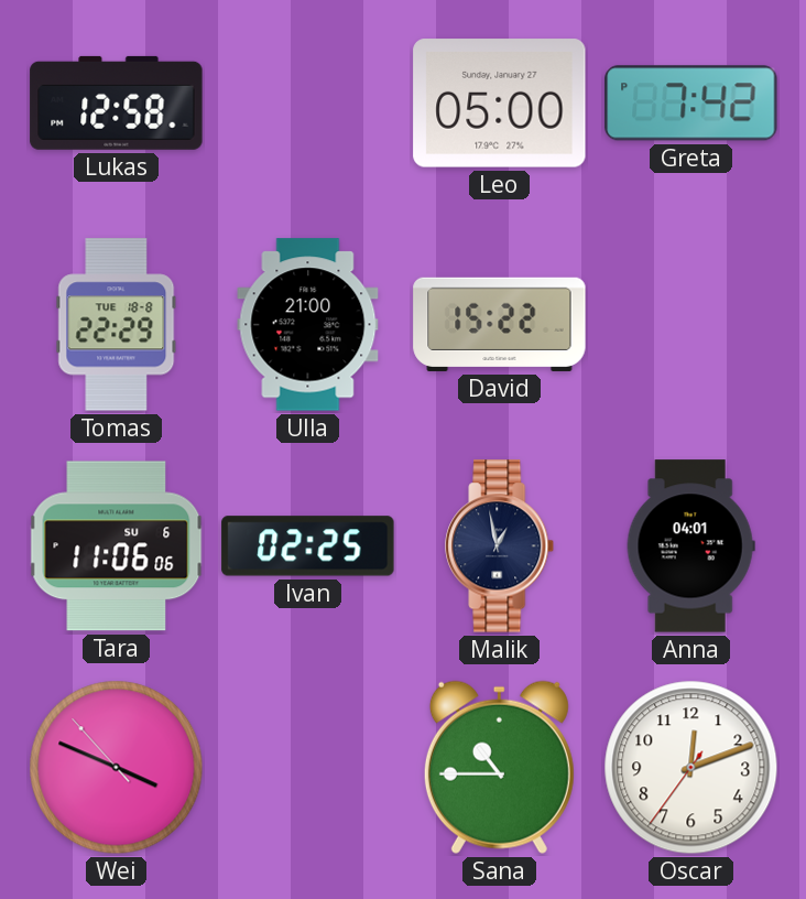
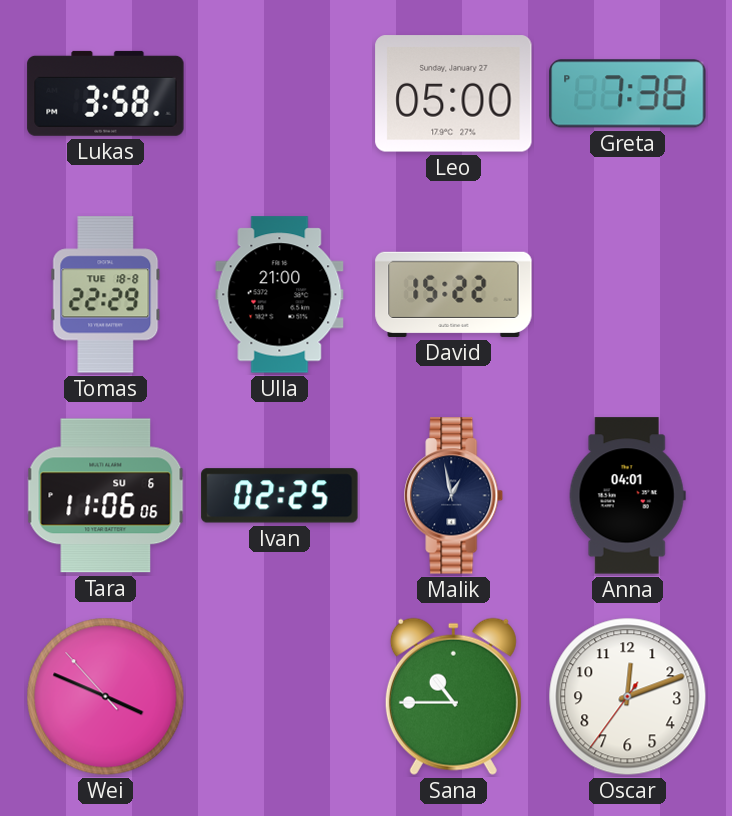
Lukas: 12:58 -> 3:58 (106, 93)
Greta: 7:42 -> 7:38 (628, 94)
